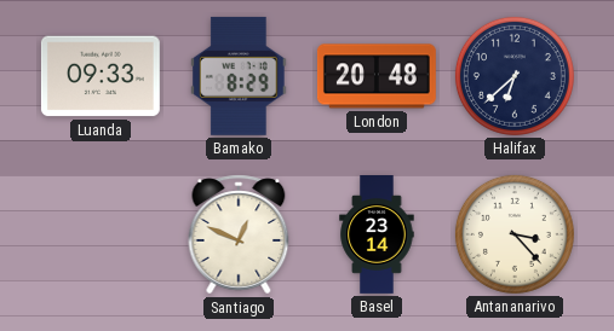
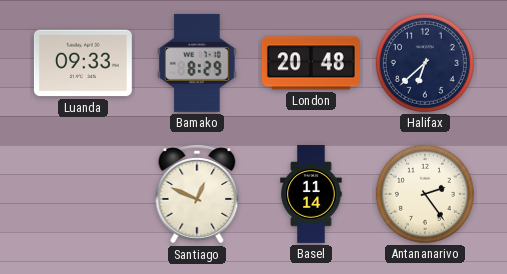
Basel: 23:14 -> 11:14 (311, 195)
Antananarivo: 3:23 -> 2:24 (425, 194)
